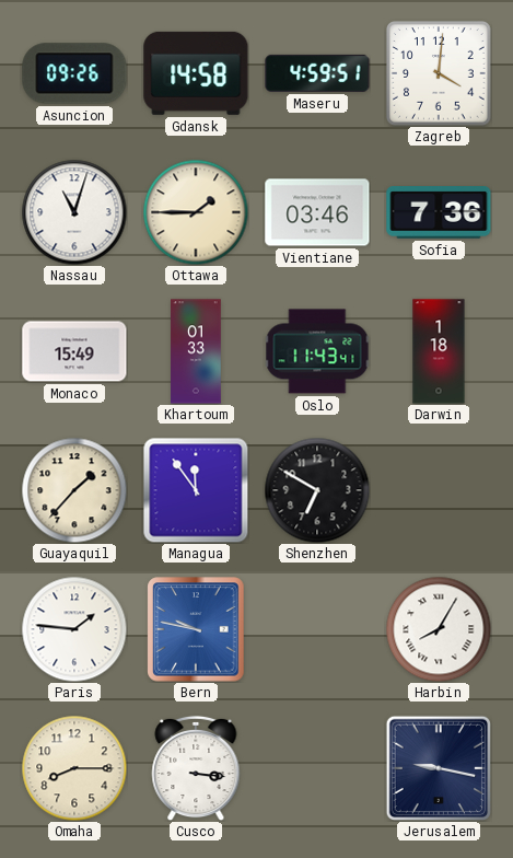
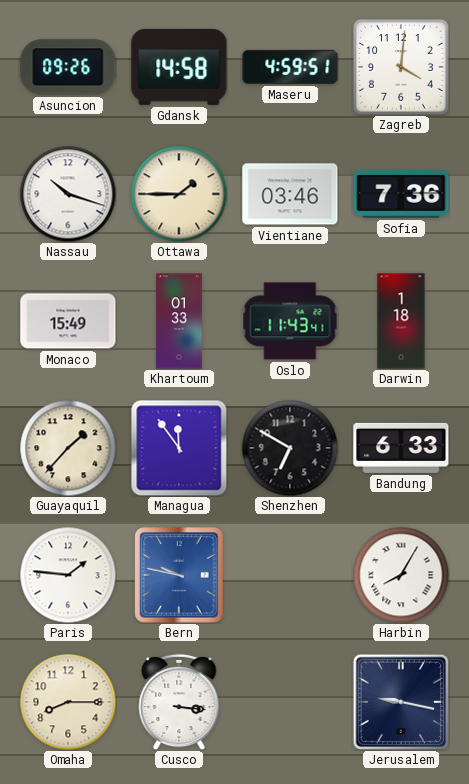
Nassau: 11:03 -> 10:18 (68, 194)
Bandung: none -> 6:33 (401, 448)
